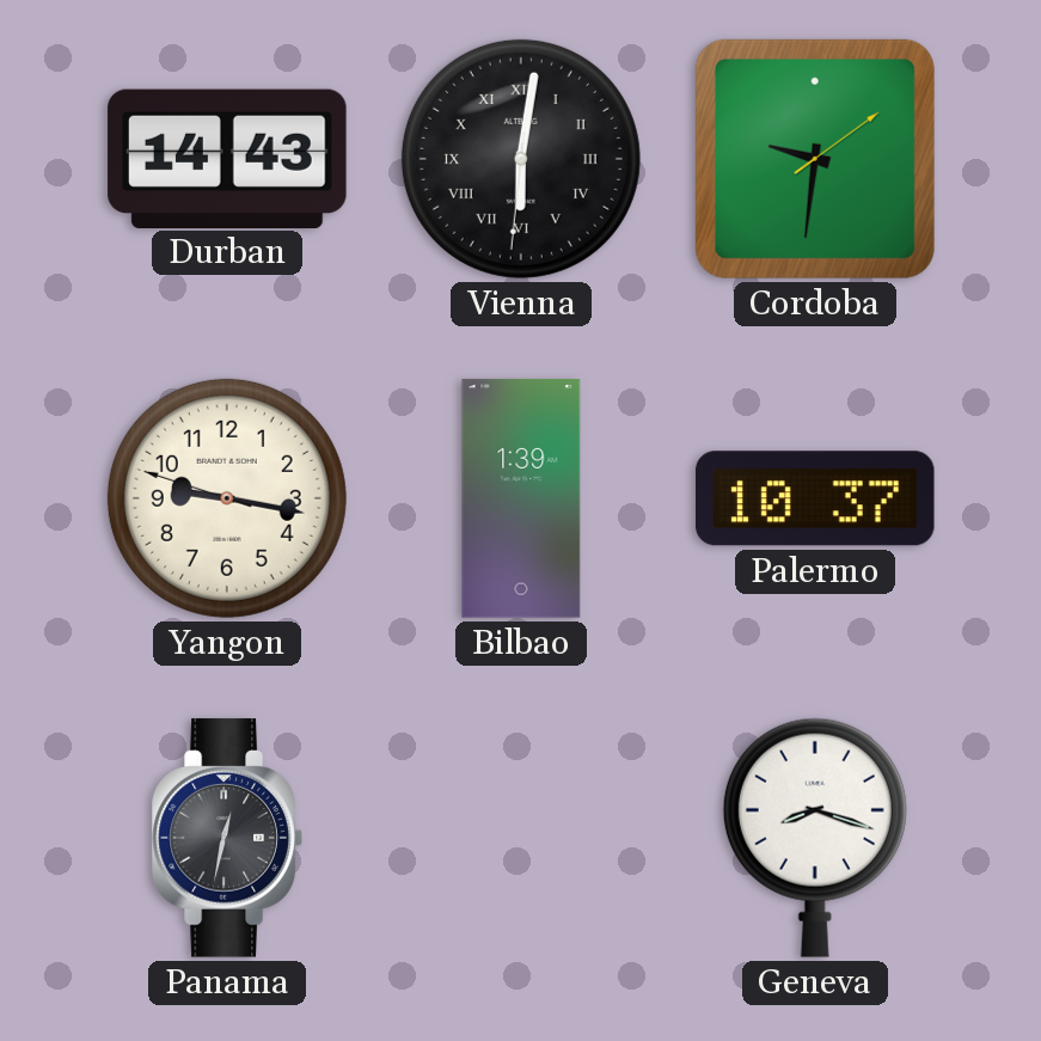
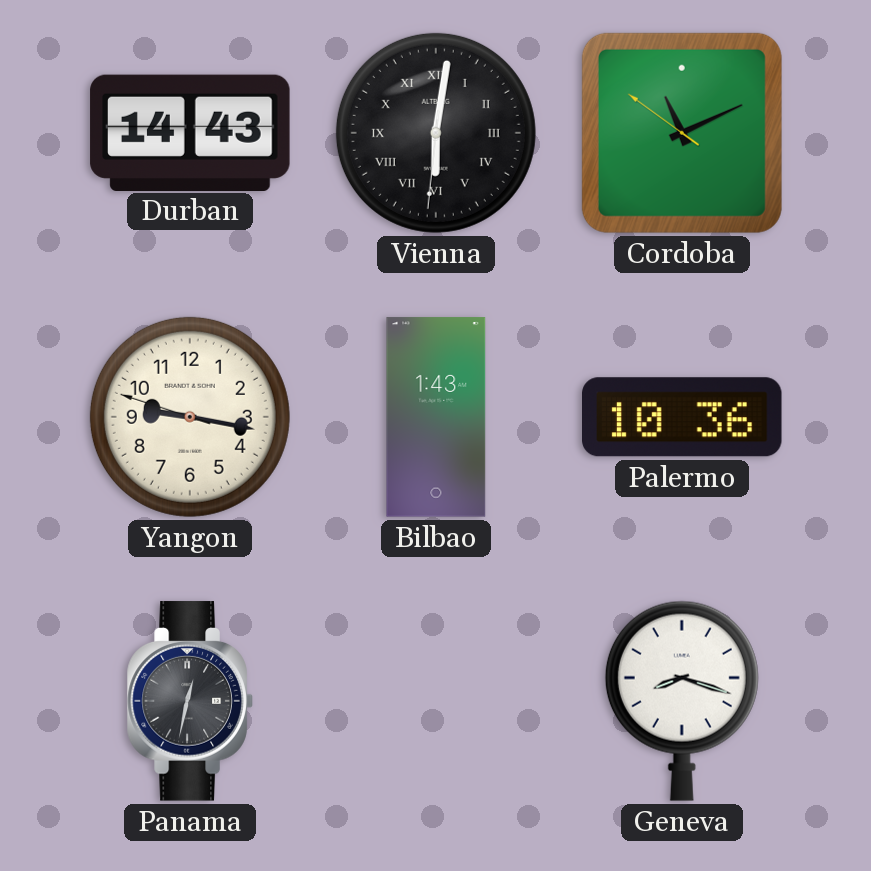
Cordoba: 9:31 -> 11:10 (682, 133)
Bilbao: 1:39 -> 1:43 (436, 417)
Palermo: 10:37 -> 10:36 (683, 417)
